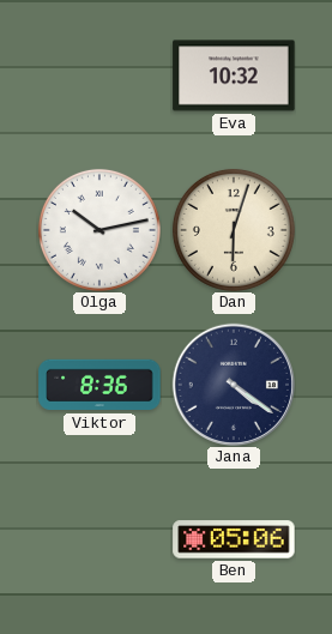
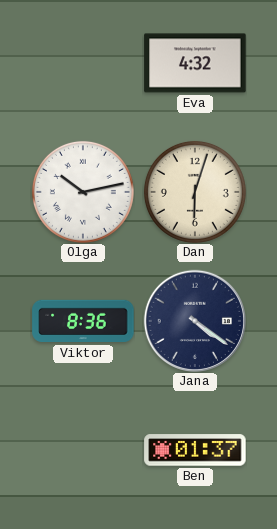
Eva: 10:32 -> 4:32 (195, 63)
Ben: 05:06 -> 01:37 (195, 450)
